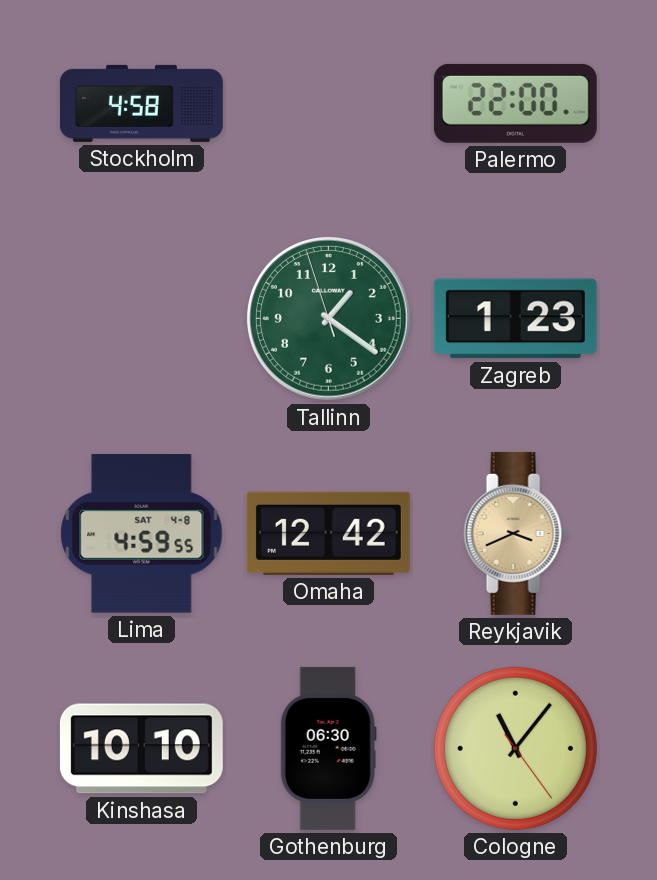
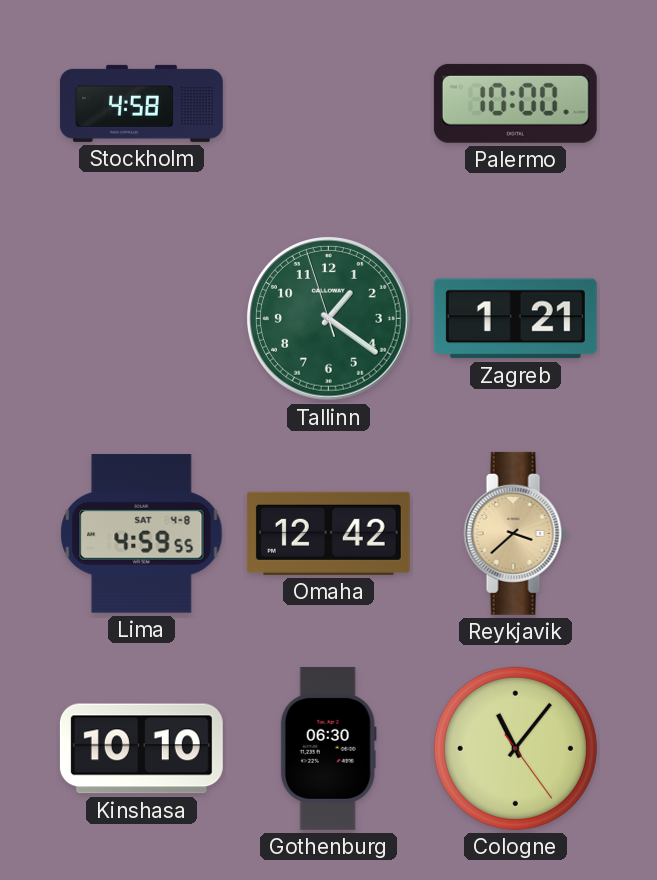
Palermo: 22:00 -> 10:00 (515, 103)
Zagreb: 1:23 -> 1:21 (515, 319)
Reykjavik: 3:41 -> 3:38 (515, 533)
